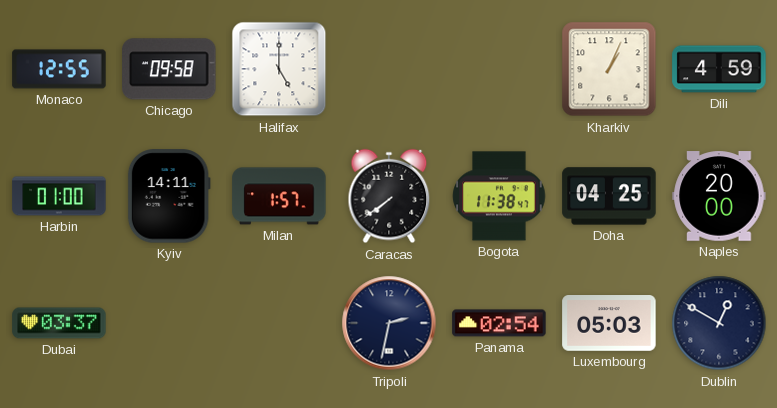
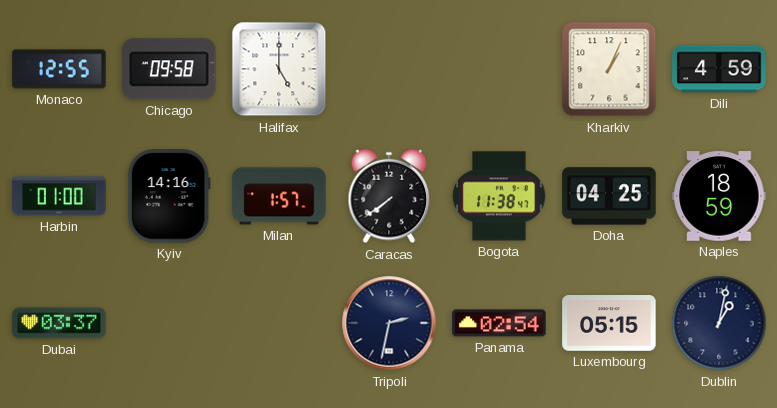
Kyiv: 14:11 -> 14:16 (169, 196)
Naples: 20:00 -> 18:59 (719, 196)
Luxembourg: 05:03 -> 05:15 (609, 324)
Dublin: 12:50 -> 1:02 (719, 323)
